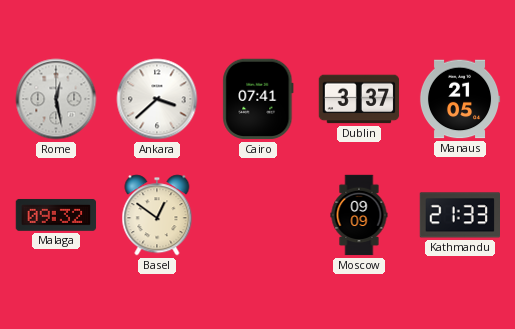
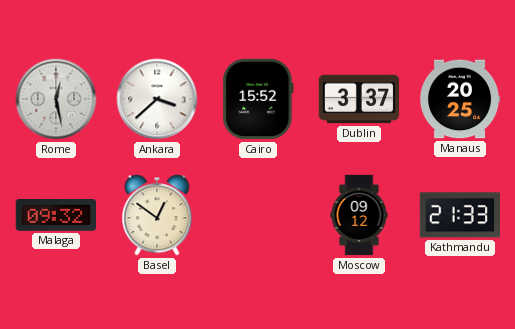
Cairo: 07:41 -> 15:52 (258, 99)
Manaus: 21:05 -> 20:25 (460, 99)
Moscow: 09:09 -> 09:12 (359, 215)
